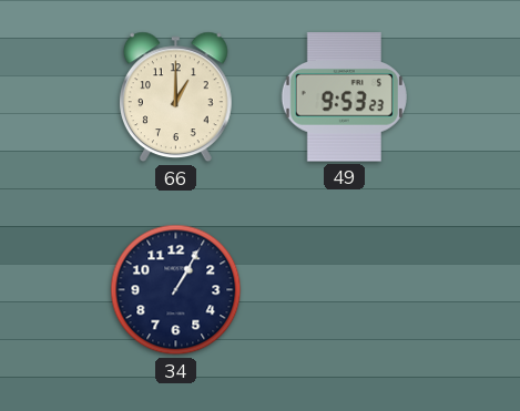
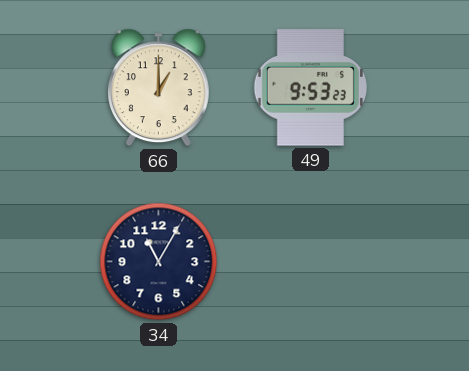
34: 1:05 -> 11:05 (159, 262)
